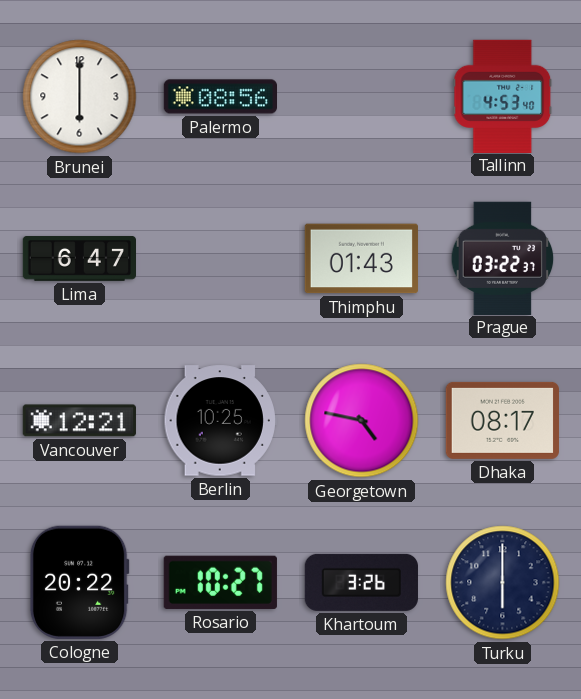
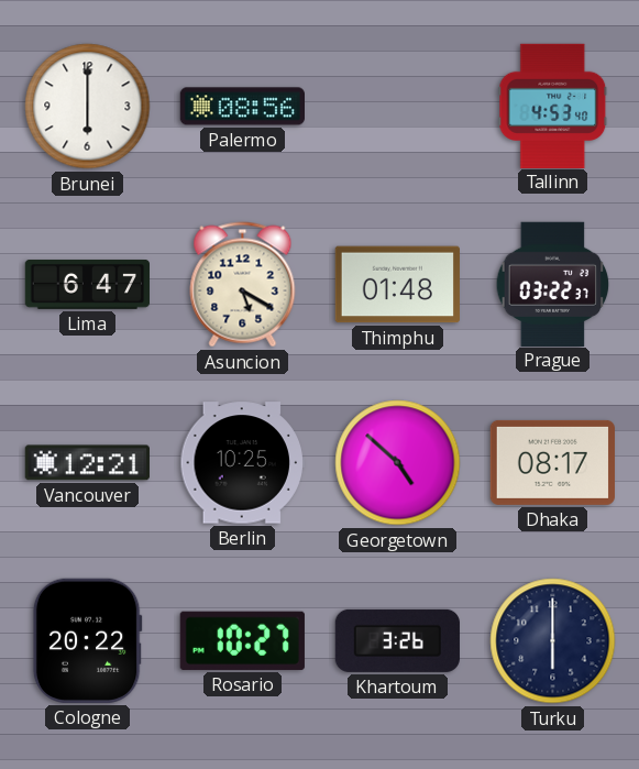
Asuncion: none -> 5:20 (243, 285)
Thimphu: 01:43 -> 01:48 (397, 285)
Georgetown: 4:47 -> 4:52 (398, 463)
